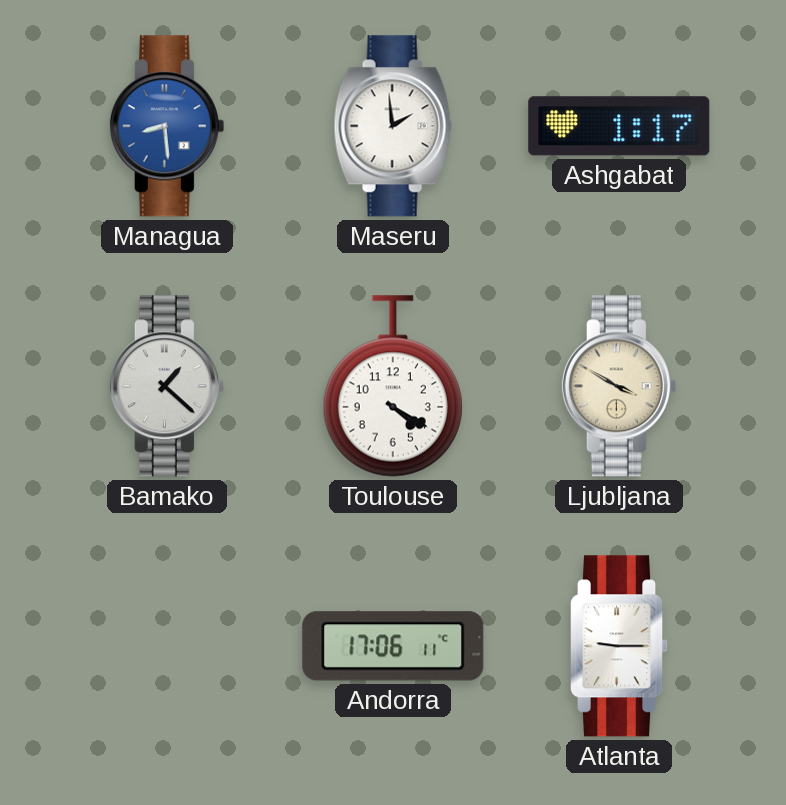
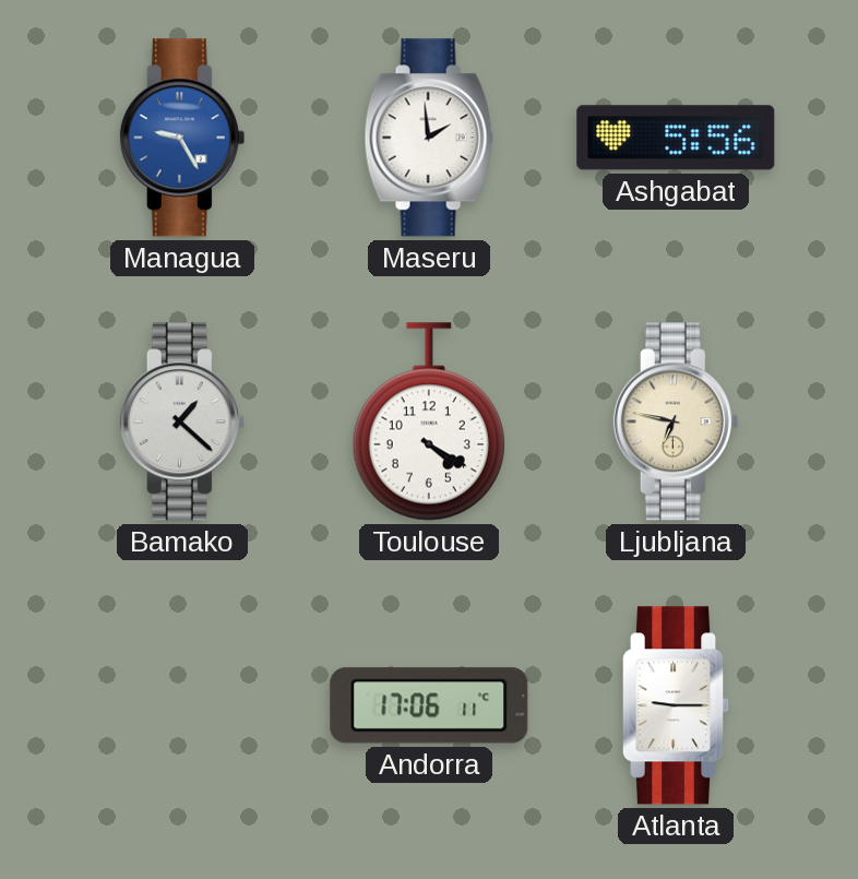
Managua: 8:29 -> 9:25 (182, 138)
Ashgabat: 1:17 -> 5:56 (676, 138)
Ljubljana: 3:50 -> 6:47 (676, 421)
